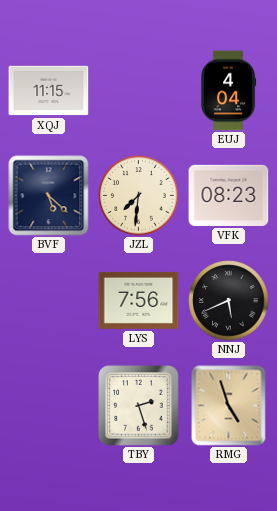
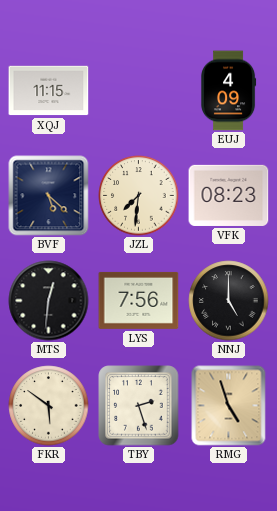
EUJ: 4:04 -> 4:09 (228, 91)
MTS: none -> 12:31 (49, 301)
NNJ: 5:41 -> 5:00 (229, 301)
FKR: none -> 5:51 (49, 406)
